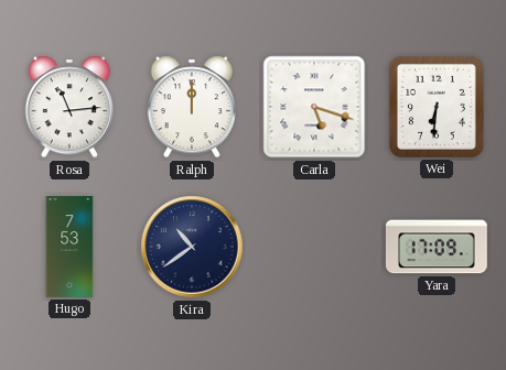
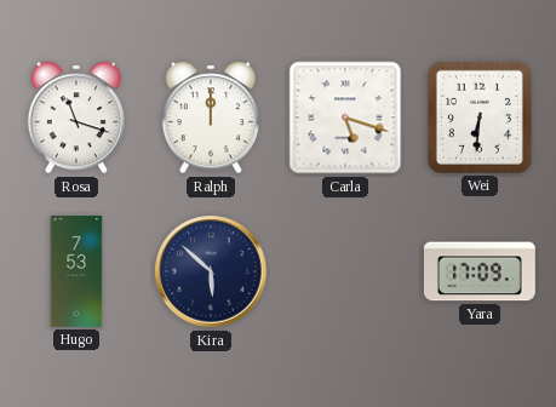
Rosa: 11:14 -> 11:18 (76, 117)
Kira: 10:39 -> 5:52 (211, 271)
